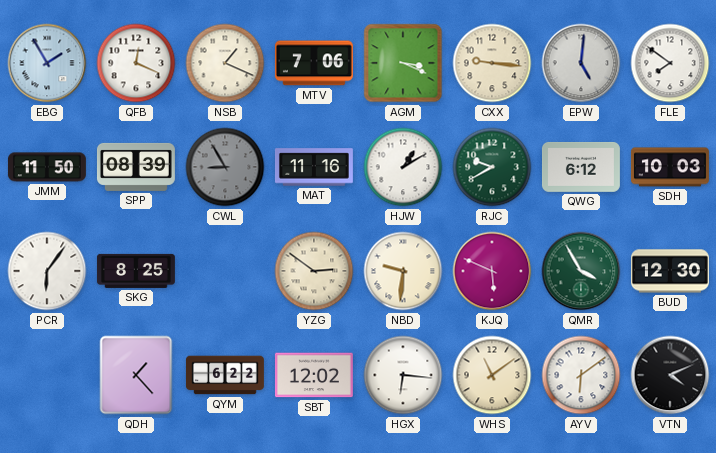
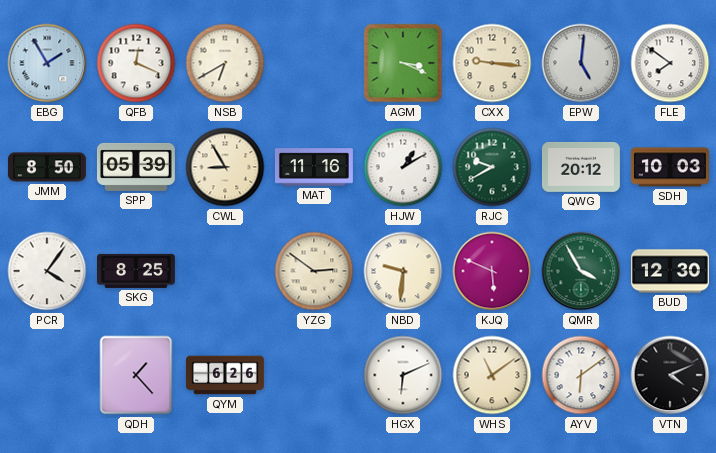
NSB: 1:19 -> 6:40 (225, 63)
MTV: 7:06 -> none (314, 63)
JMM: 11:50 -> 8:50 (47, 167)
SPP: 08:39 -> 05:39 (136, 167)
CWL dial: grey -> cream (225, 167)
QWG: 6:12 -> 20:12 (581, 167)
PCR: 6:06 -> 4:06 (47, 271)
QYM: 6:22 -> 6:26 (225, 375)
SBT: 12:02 -> none (314, 375)
HGX: 6:16 -> 6:11 (403, 375)
